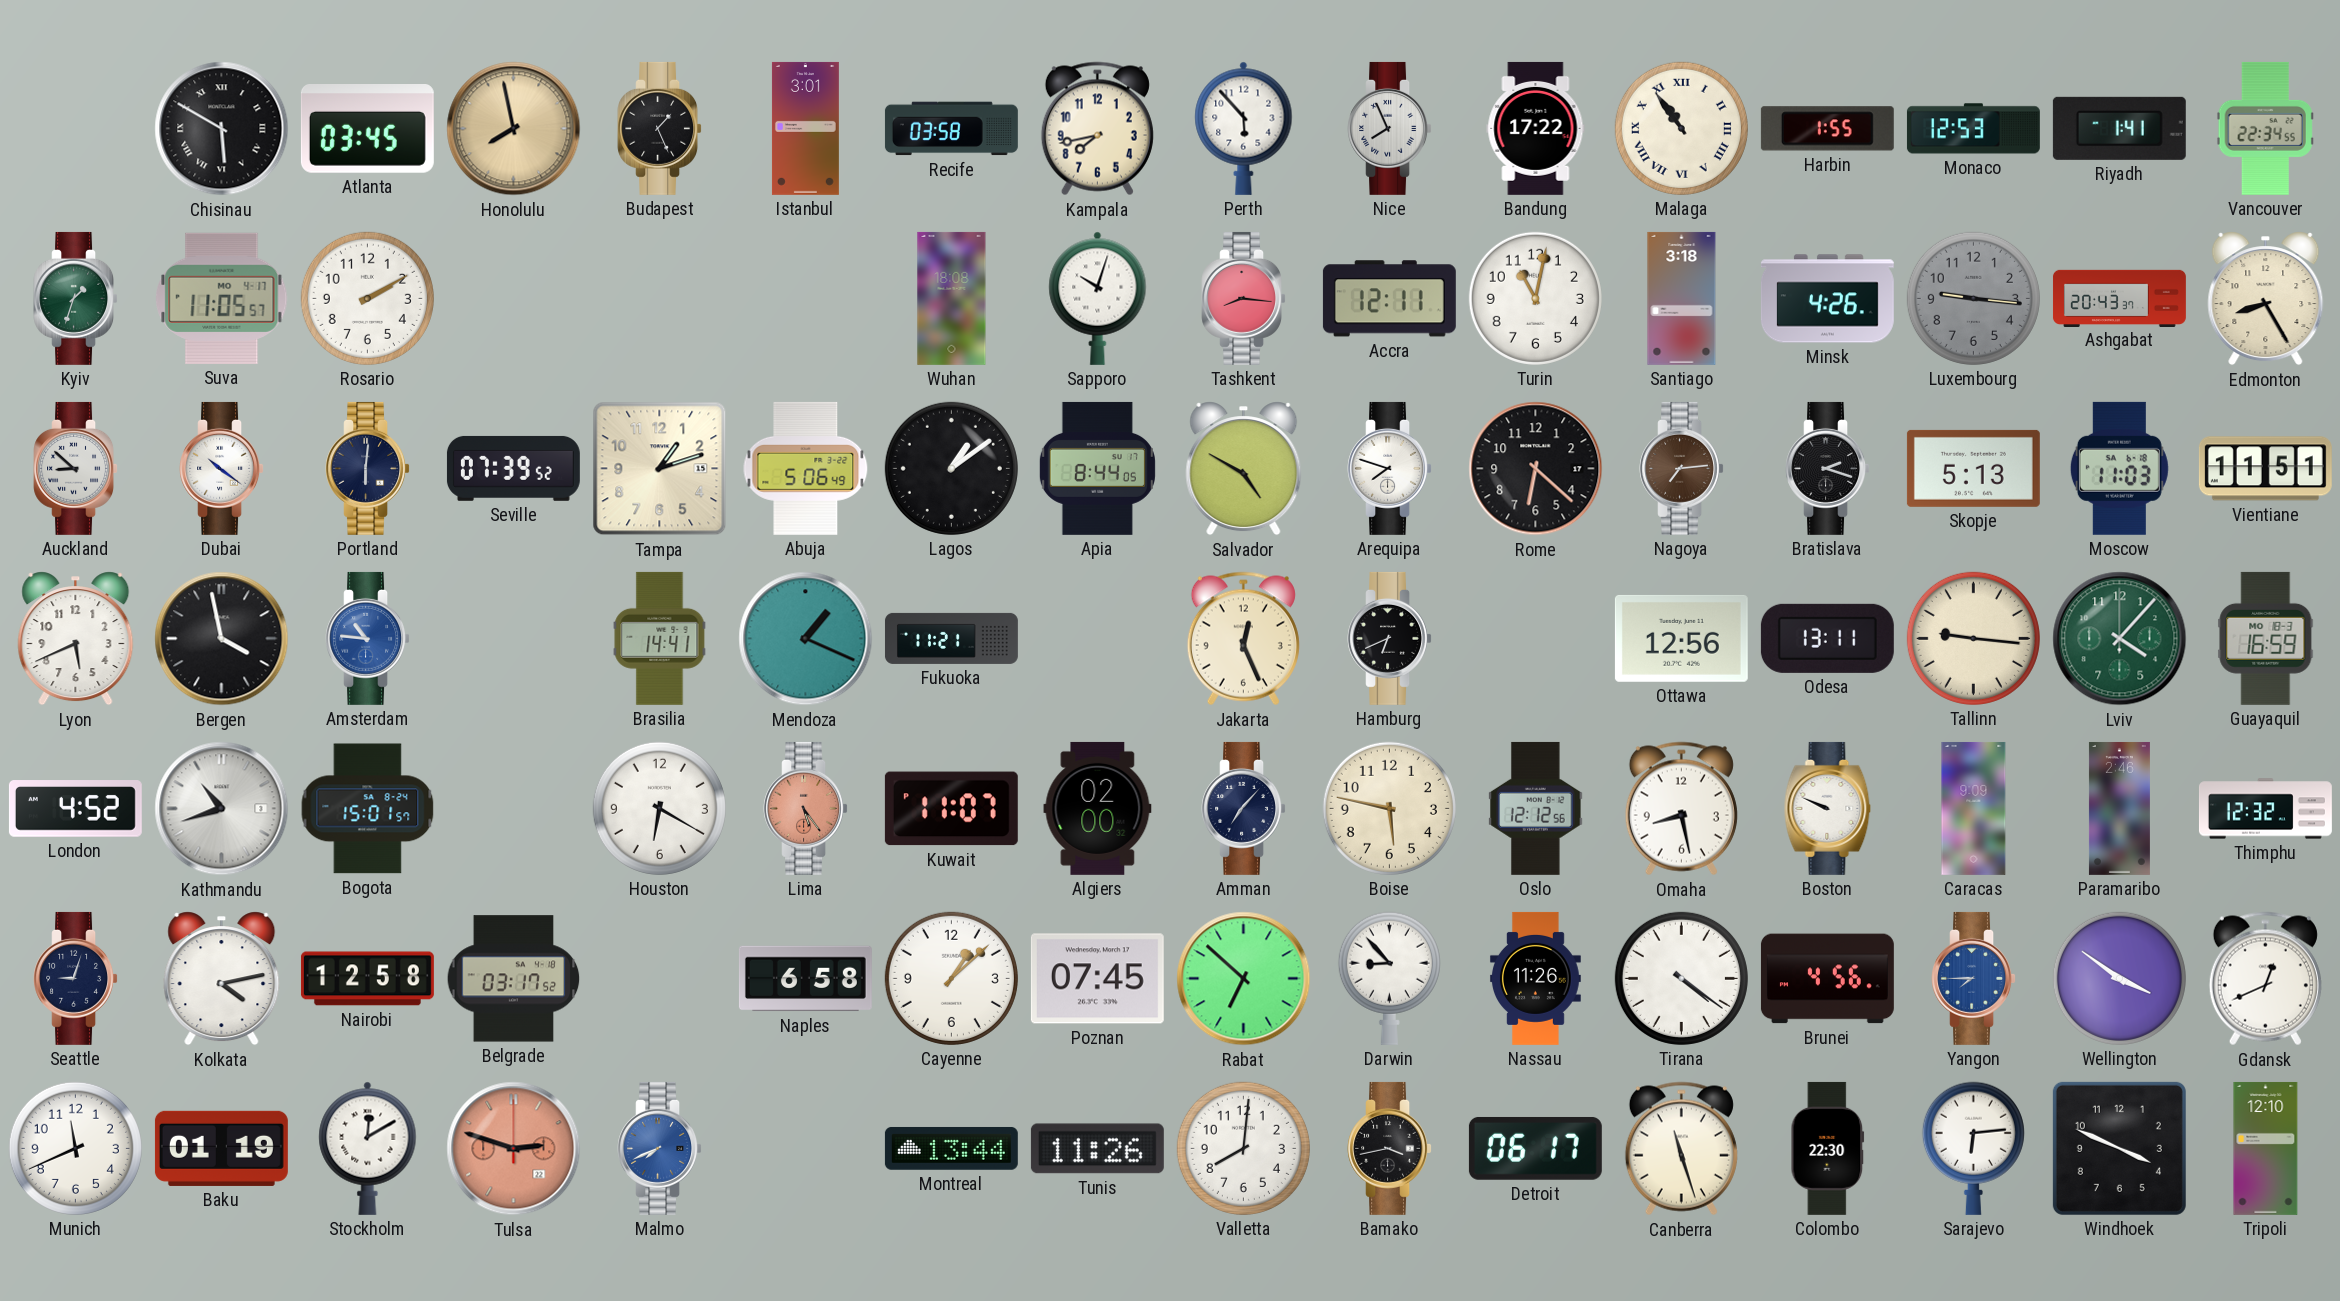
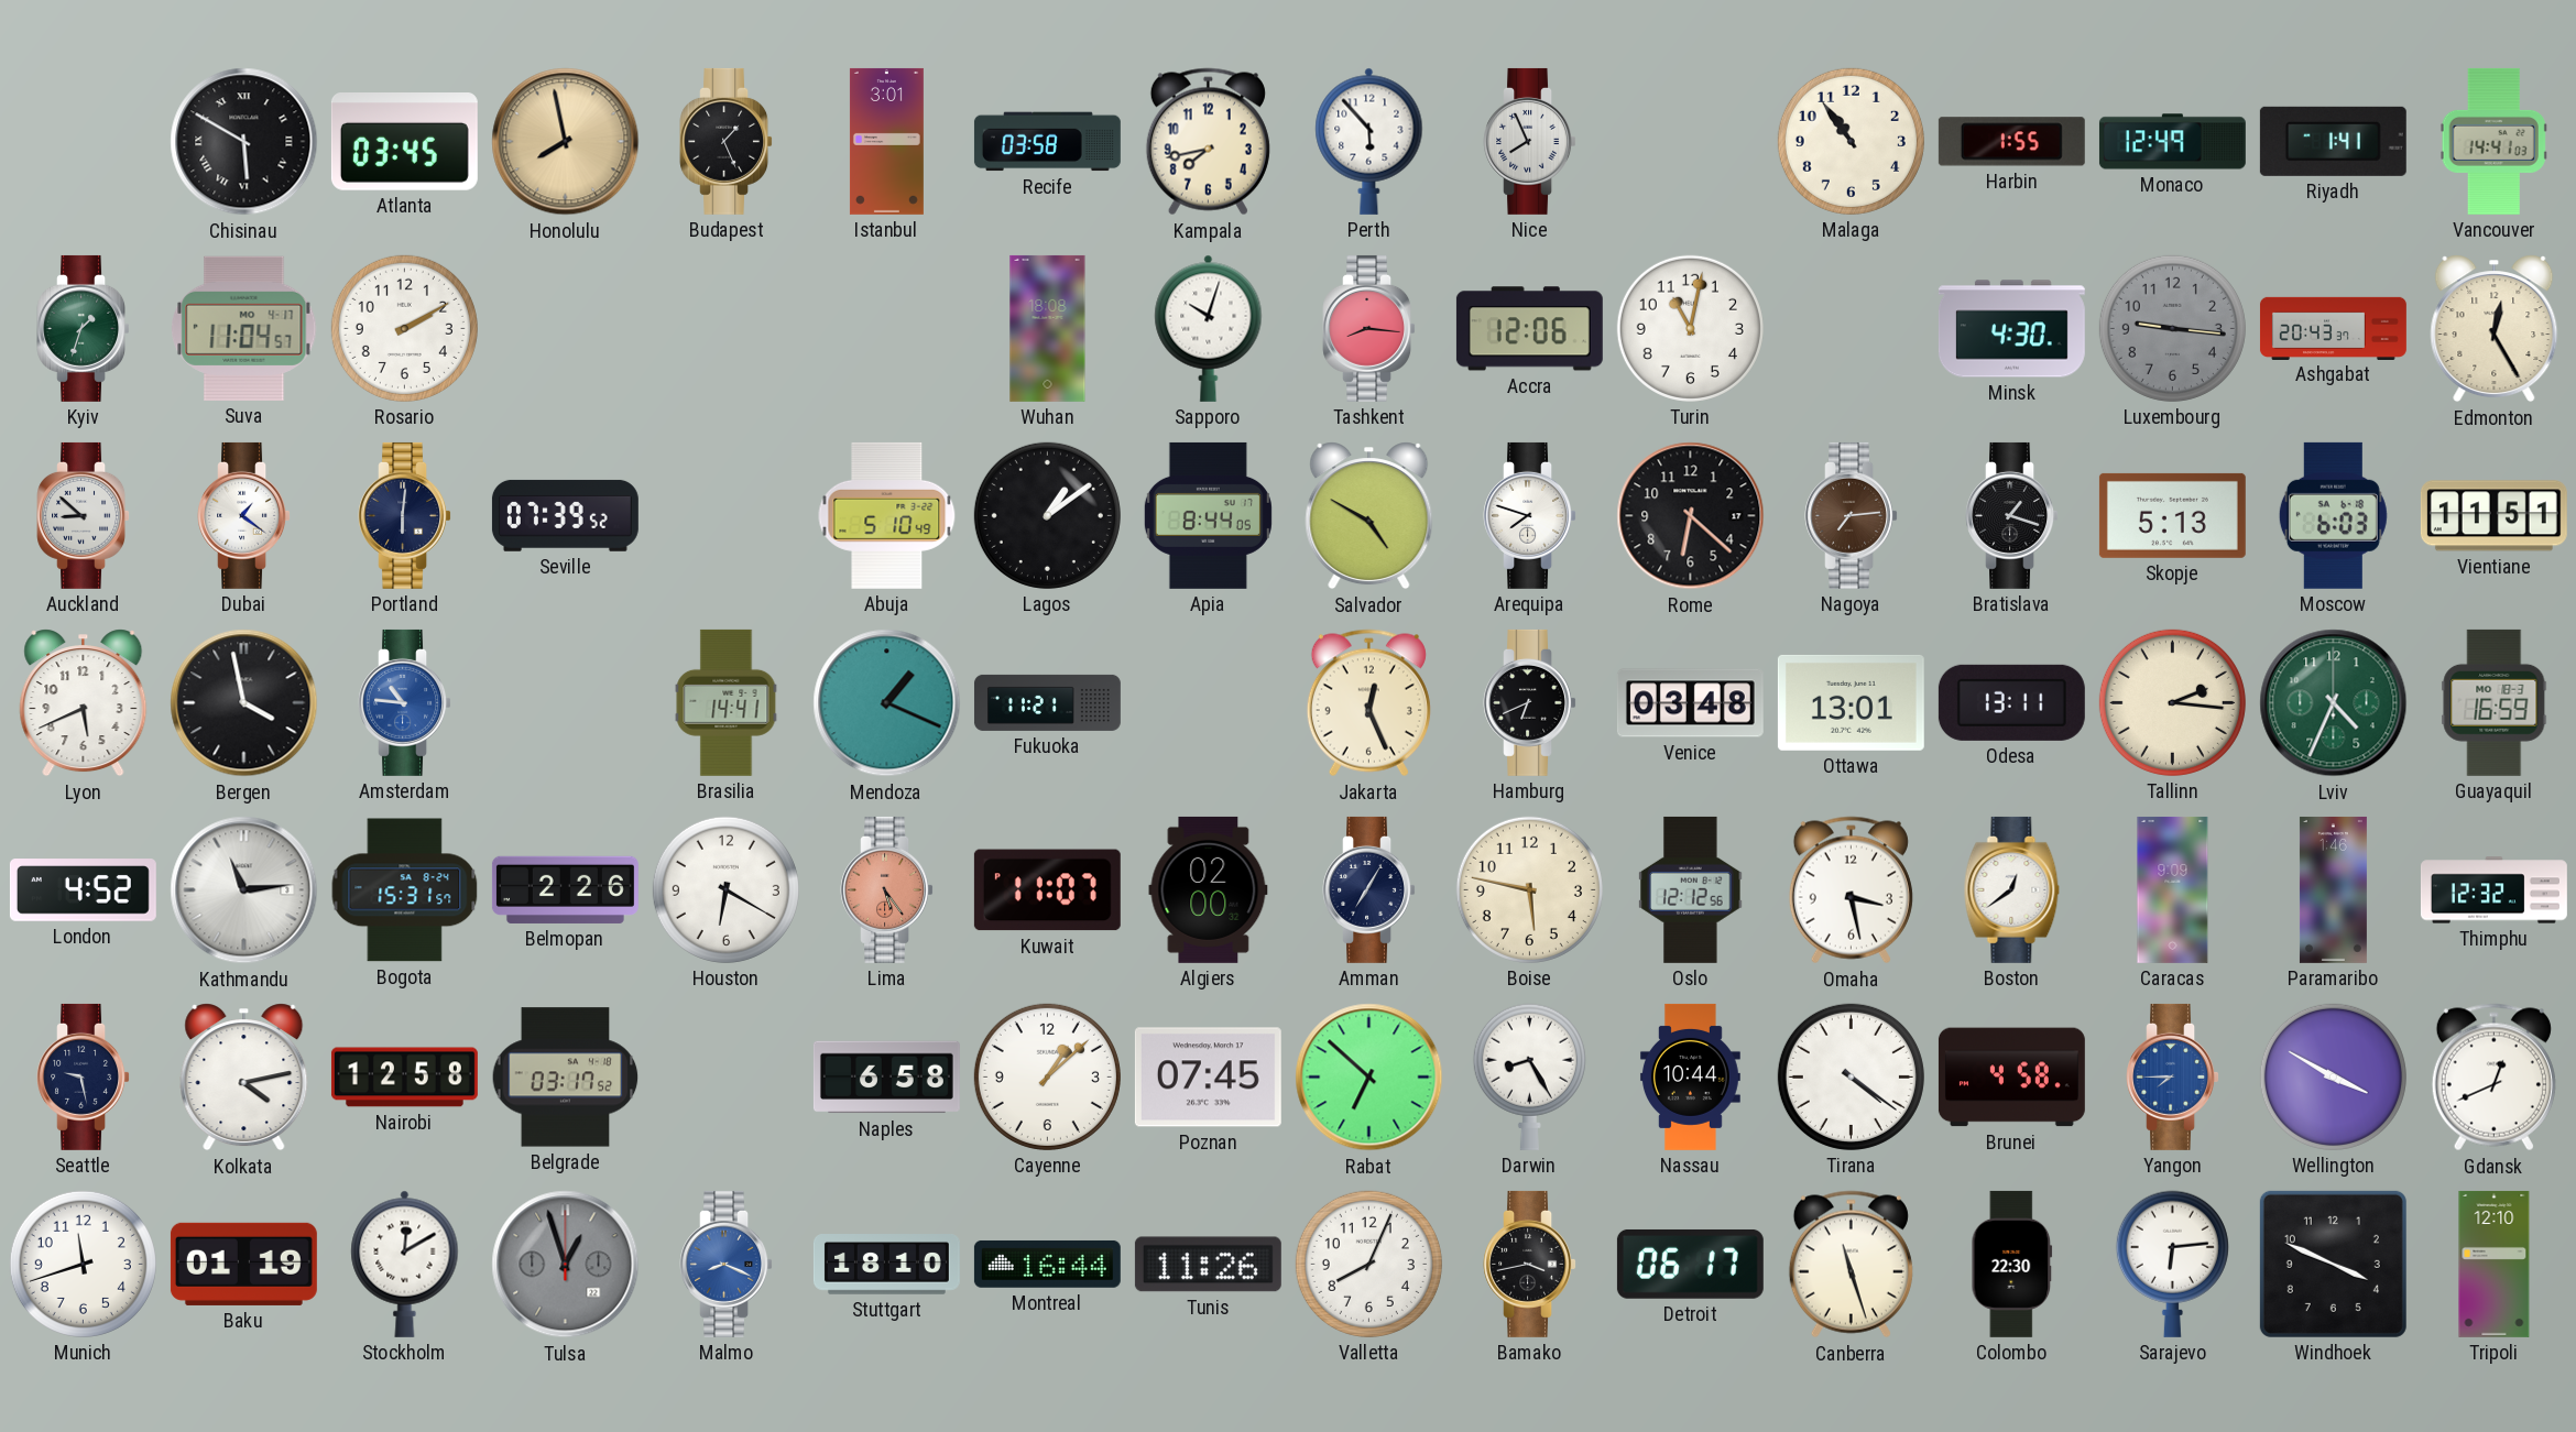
Bandung: 17:22 -> none (1536, 128)
Malaga numerals: Roman -> Arabic (1851, 141)
Monaco: 12:53 -> 12:49 (2172, 142)
Vancouver: 22:34 -> 14:41 (2493, 141)
Suva: 11:05 -> 11:04 (244, 328)
Accra: 12:11 -> 12:06 (1529, 329)
Santiago: 3:18 -> none (1682, 298)
Minsk: 4:26 -> 4:30 (2011, 329)
Edmonton: 8:25 -> 12:25 (2495, 329)
Dubai: 10:21 -> 1:21 (243, 515)
Tampa: 1:12 -> none (660, 469)
Abuja: 5:06 -> 5:10 (887, 515)
Bratislava: 2:18 -> 1:18 (2011, 515)
Moscow: 11:03 -> 6:03 (2333, 515)
Venice: none -> 03:48 (1690, 703)
Ottawa: 12:56 -> 13:01 (1851, 702)
Tallinn: 9:16 -> 2:16 (2172, 702)
Lviv: 4:07 -> 4:34 (2334, 703)
Kathmandu: 10:42 -> 11:14 (244, 890)
Bogota: 15:01 -> 15:31 (405, 890)
Belmopan: none -> 2:26 (565, 889)
Amman: 7:07 -> 7:05 (1368, 889)
Omaha: 8:28 -> 3:28 (1851, 890)
Boston: 9:49 -> 12:39 (2012, 889)
Paramaribo: 2:46 -> 1:46 (2333, 889)
Seattle: 9:03 -> 9:28 (83, 1076)
Darwin: 8:53 -> 8:25 (1529, 1076)
Nassau: 11:26 -> 10:44 (1690, 1076)
Brunei: 4:56 -> 4:58 (2011, 1078)
Wellington: 3:51 -> 3:50 (2333, 1076)
Munich: 11:41 -> 11:42 (83, 1264)
Tulsa: 2:48 -> 12:57 (566, 1265)
Tulsa dial: salmon -> grey (566, 1265)
Malmo: 7:41 -> 8:19 (725, 1264)
Stuttgart: none -> 18:10 (886, 1265)
Montreal: 13:44 -> 16:44 (1047, 1264)
Valletta: 8:01 -> 8:04 (1368, 1264)
